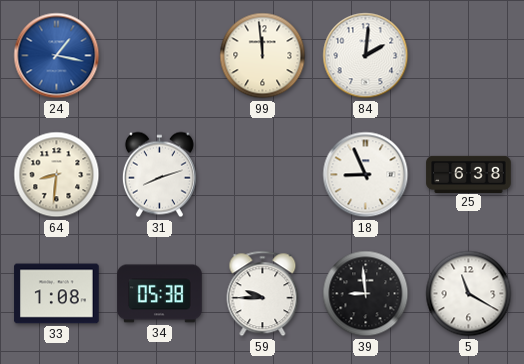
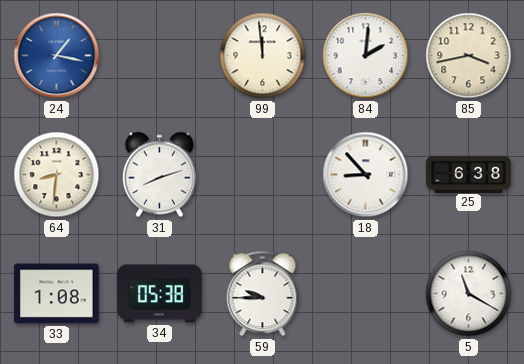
85: none -> 3:43 (469, 56)
18: 8:56 -> 8:53 (366, 175)
39: 8:59 -> none (366, 294)
